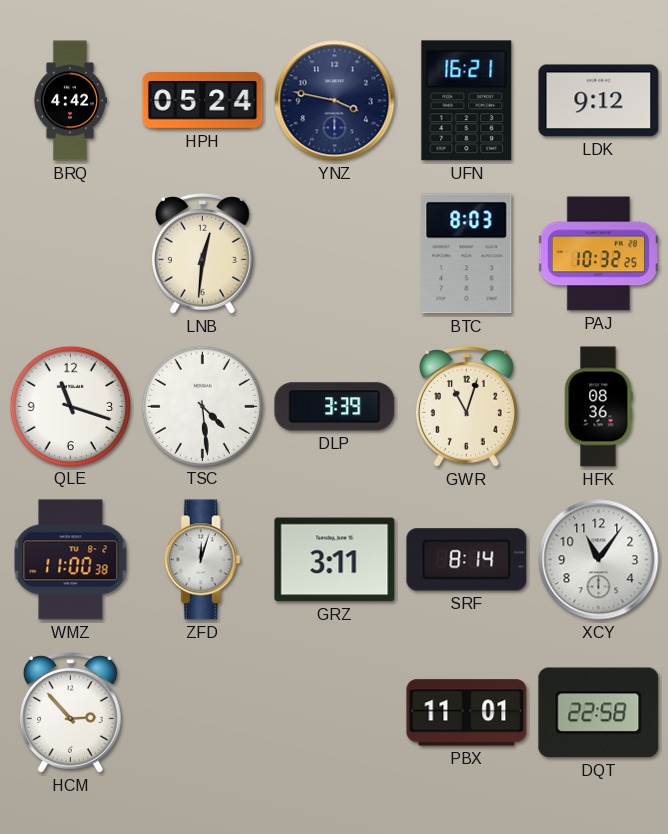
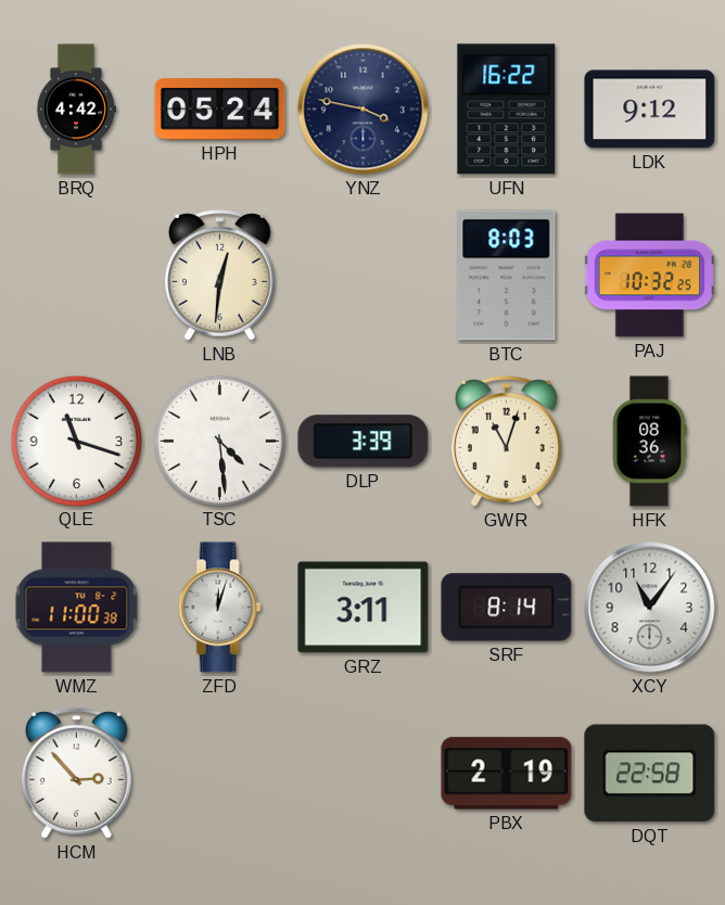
UFN: 16:21 -> 16:22 (507, 110)
PBX: 11:01 -> 2:19 (507, 774)
